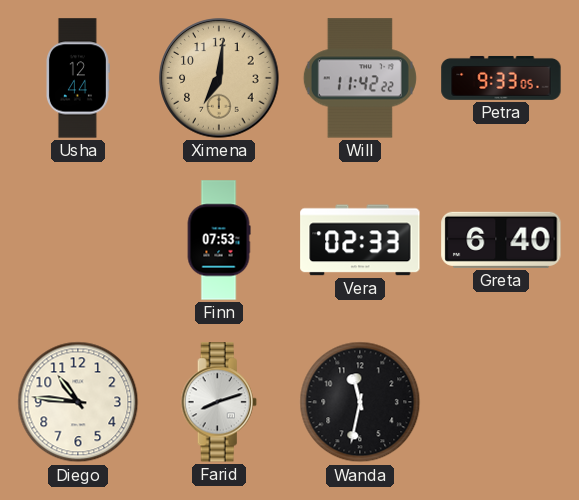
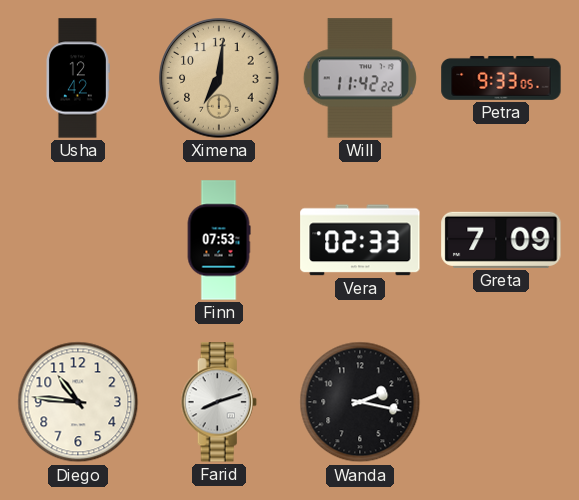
Usha: 12:44 -> 12:42 (77, 78)
Greta: 6:40 -> 7:09 (501, 240)
Wanda: 11:32 -> 2:17 (360, 402)
